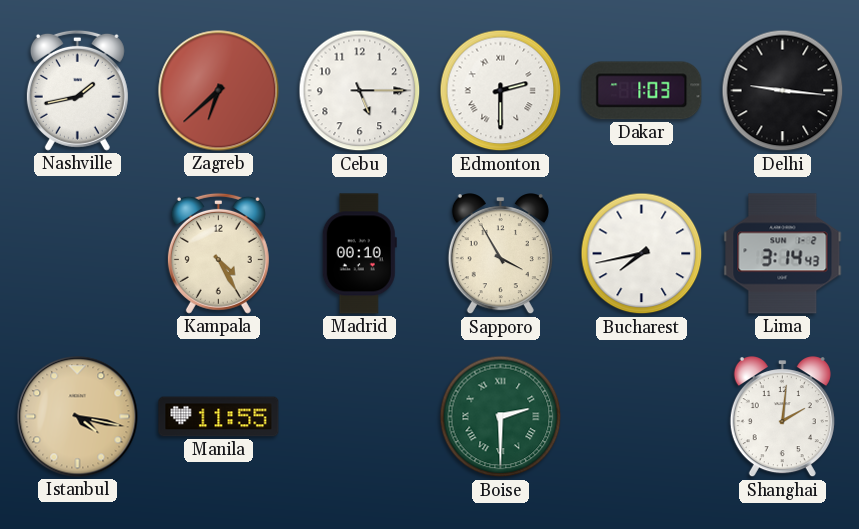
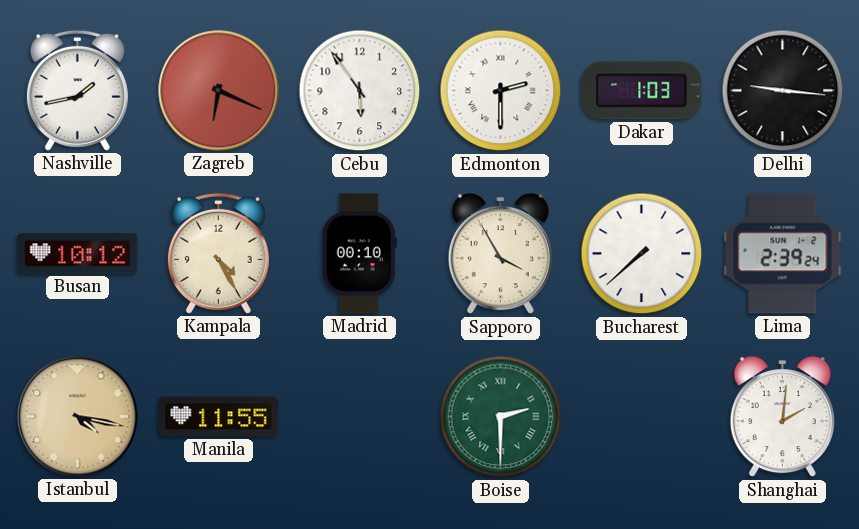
Zagreb: 6:38 -> 6:19 (219, 91)
Cebu: 5:15 -> 5:54 (360, 91)
Busan: none -> 10:12 (78, 254)
Bucharest: 7:43 -> 7:38 (642, 254)
Lima: 3:14 -> 2:39 (783, 254)
